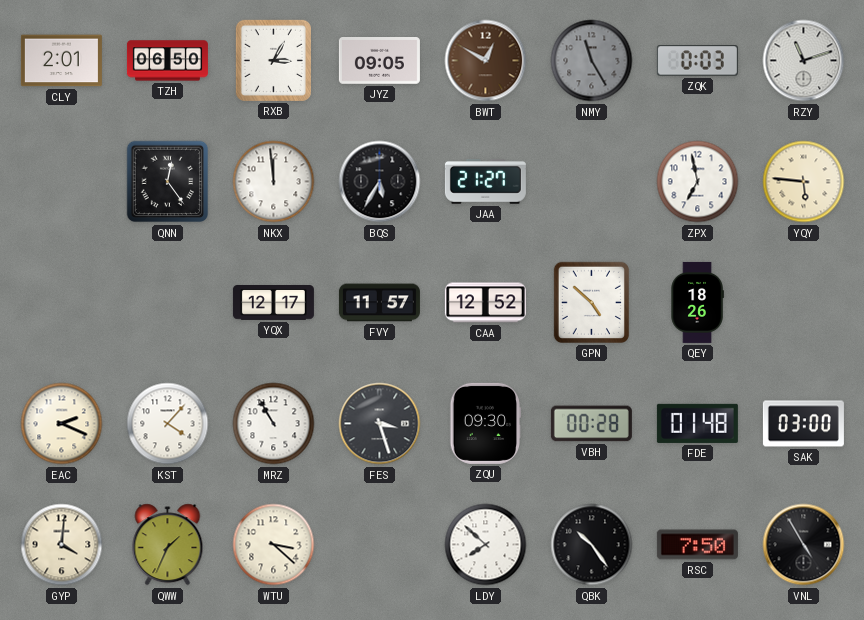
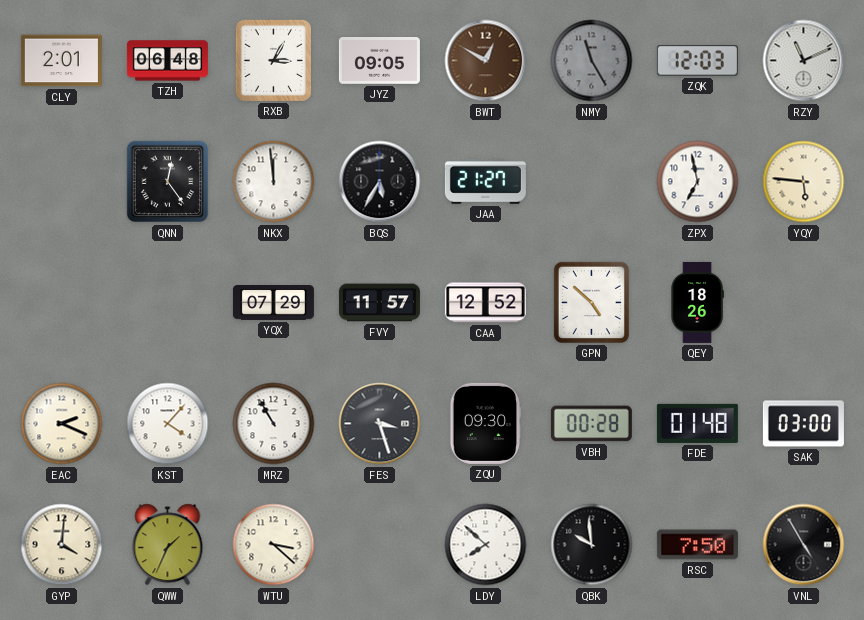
TZH: 06:50 -> 06:48 (167, 61)
ZQK: 0:03 -> 12:03 (697, 61)
RZY: 11:12 -> 11:11 (804, 61)
YQX: 12:17 -> 07:29 (273, 303)
QBK: 10:24 -> 9:59 (592, 545)
